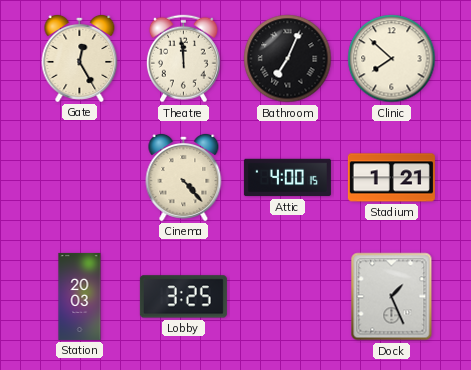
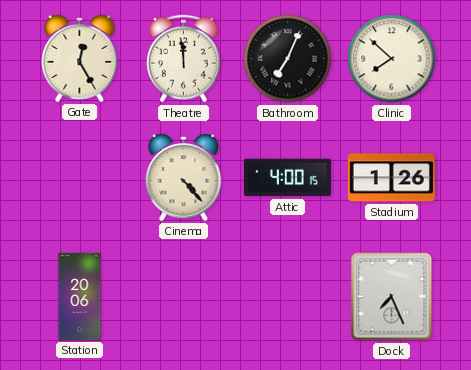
Stadium: 1:21 -> 1:26 (391, 178)
Station: 20:03 -> 20:06 (80, 296)
Lobby: 3:25 -> none (183, 297)
Dock: 1:26 -> 7:26 (392, 297)
